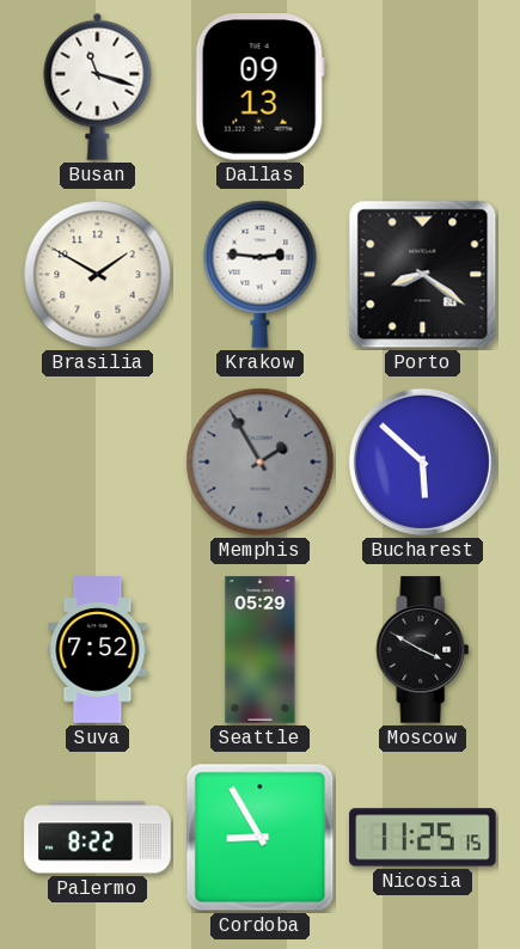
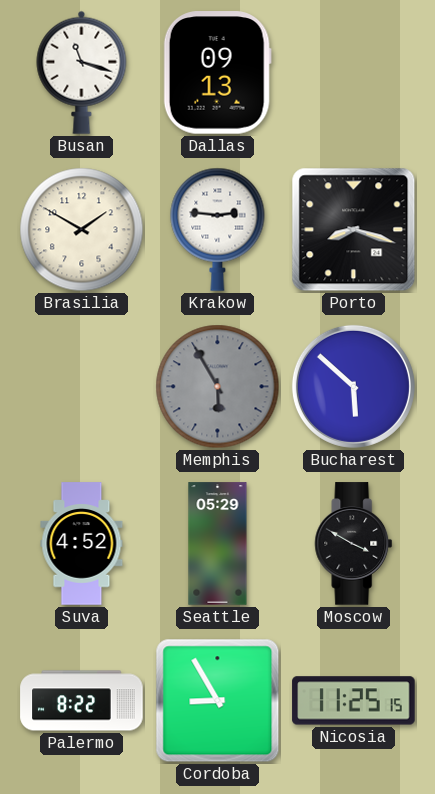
Porto: 8:21 -> 8:18 (354, 230)
Memphis: 1:55 -> 5:55 (218, 387)
Suva: 7:52 -> 4:52 (82, 544)
